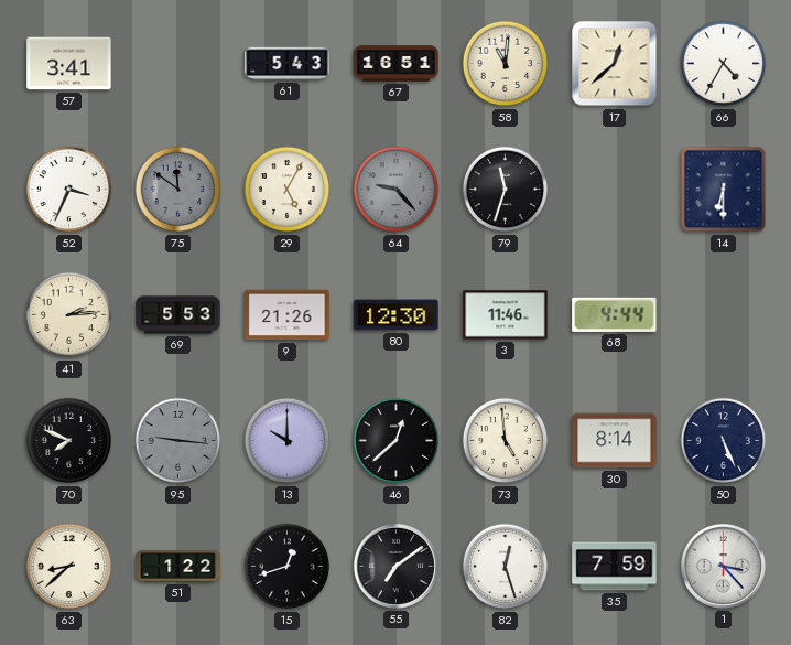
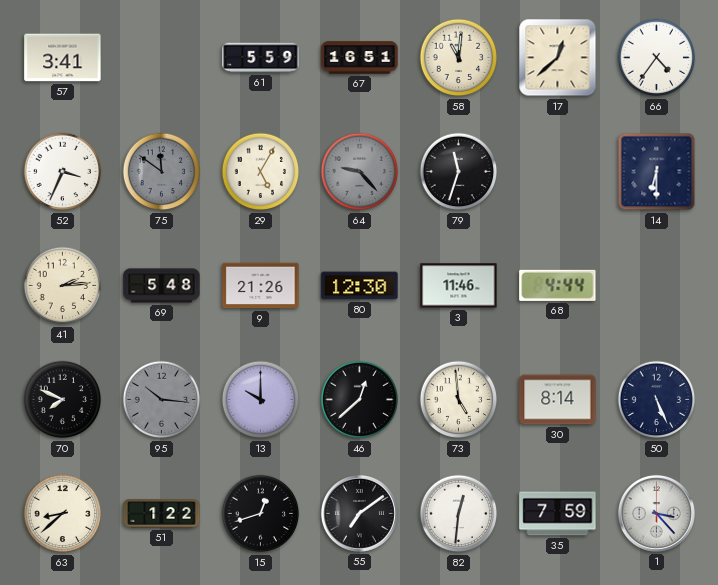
61: 5:43 -> 5:59 (261, 58)
66: 4:35 -> 4:36 (657, 58)
69: 5:53 -> 5:48 (162, 286)
95: 9:16 -> 10:16 (162, 400)
82: 12:27 -> 12:31 (459, 514)
